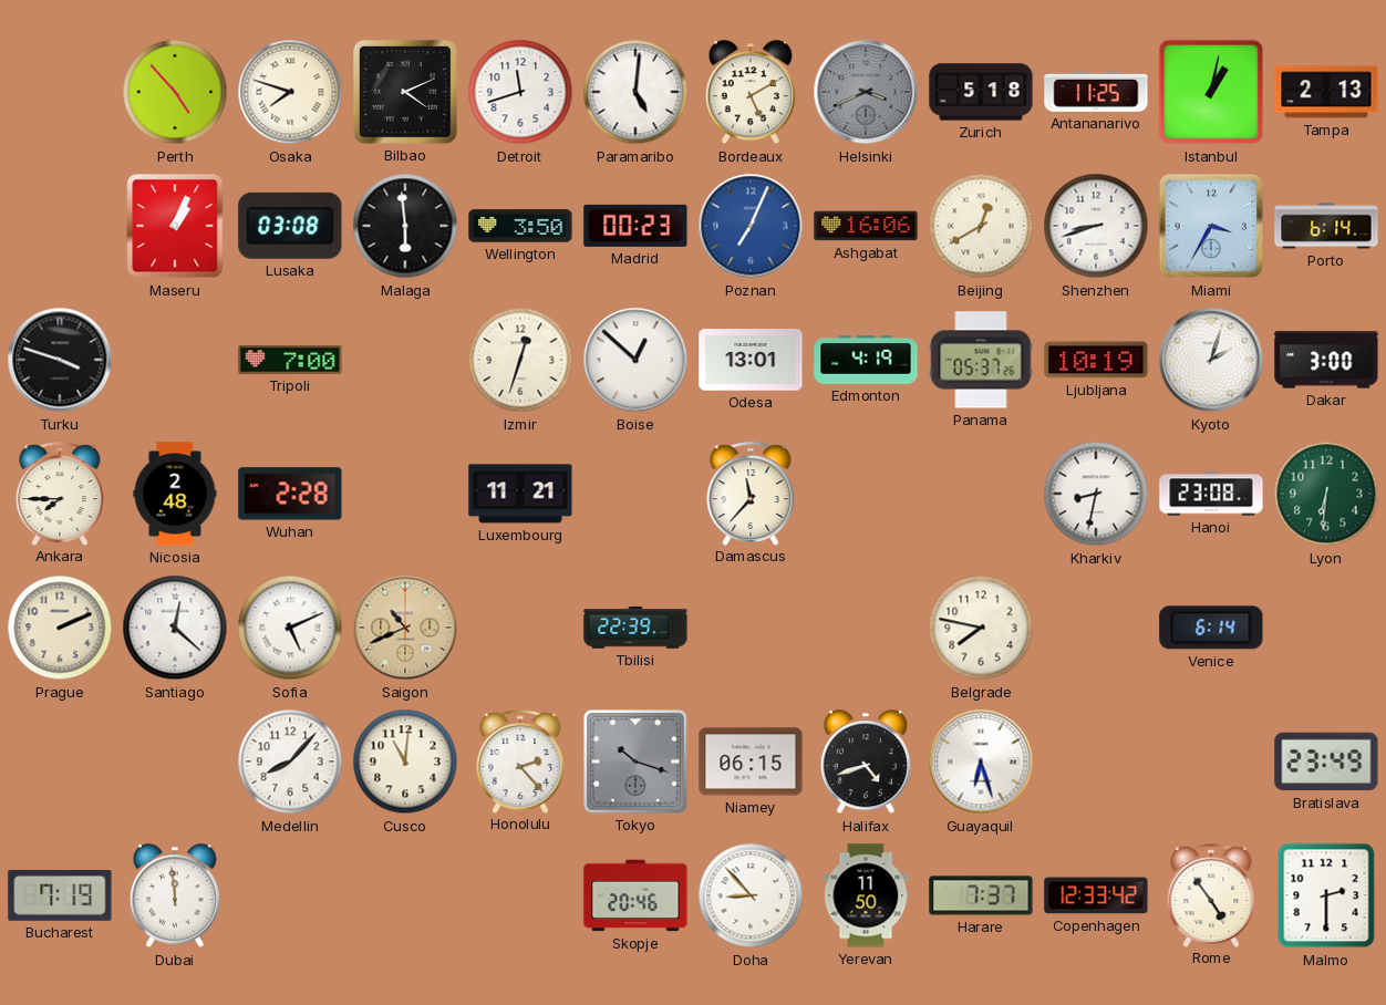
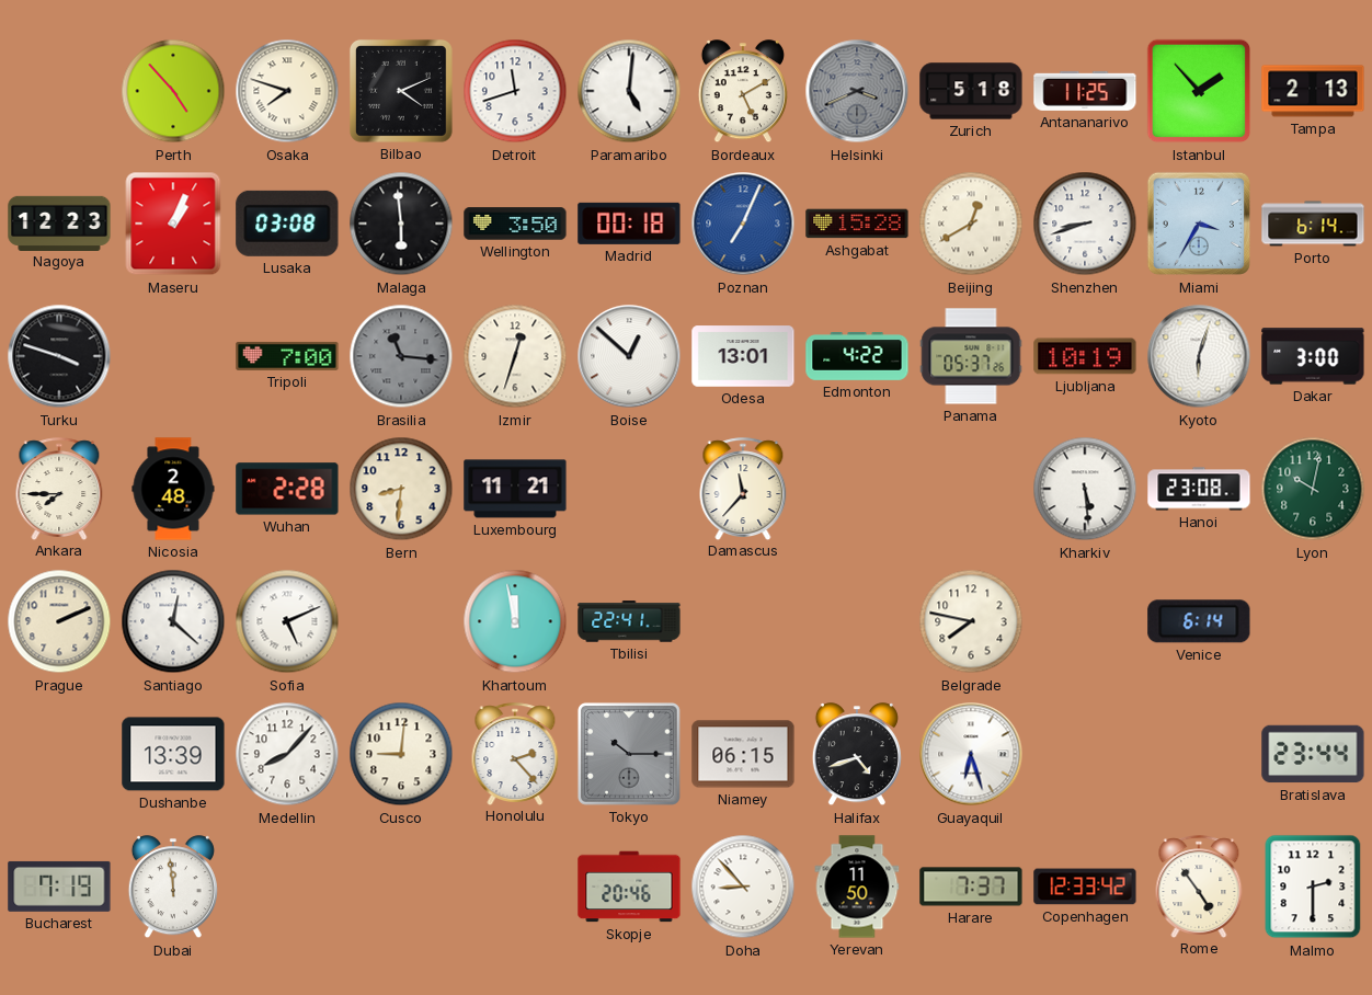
Istanbul: 1:02 -> 1:53 (1199, 91)
Nagoya: none -> 12:23 (59, 222)
Madrid: 00:23 -> 00:18 (629, 224)
Ashgabat: 16:06 -> 15:28 (857, 224)
Brasilia: none -> 11:16 (401, 356)
Edmonton: 4:19 -> 4:22 (857, 357)
Kyoto: 2:03 -> 6:03 (1199, 356)
Bern: none -> 8:31 (401, 489)
Kharkiv: 8:32 -> 5:29 (1085, 489)
Lyon: 6:31 -> 10:02 (1313, 489)
Saigon: 10:41 -> none (405, 628)
Khartoum: none -> 11:58 (515, 621)
Tbilisi: 22:39 -> 22:41 (629, 621)
Dushanbe: none -> 13:39 (173, 754)
Cusco: 11:01 -> 9:01 (401, 754)
Tokyo: 10:18 -> 10:15 (629, 754)
Bratislava: 23:49 -> 23:44 (1313, 754)
